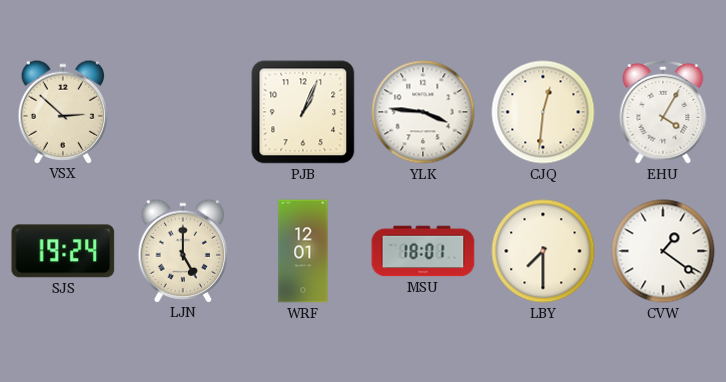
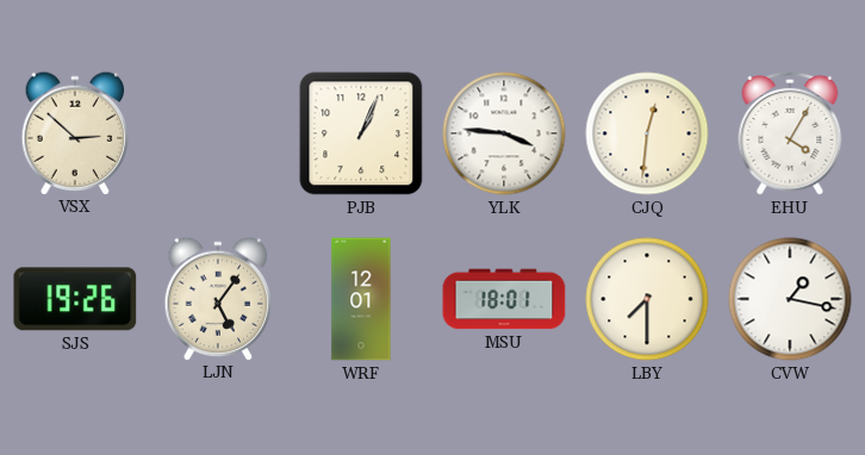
SJS: 19:24 -> 19:26 (75, 299)
LJN: 5:00 -> 5:06 (218, 298)
CVW: 1:21 -> 1:17 (790, 299)
